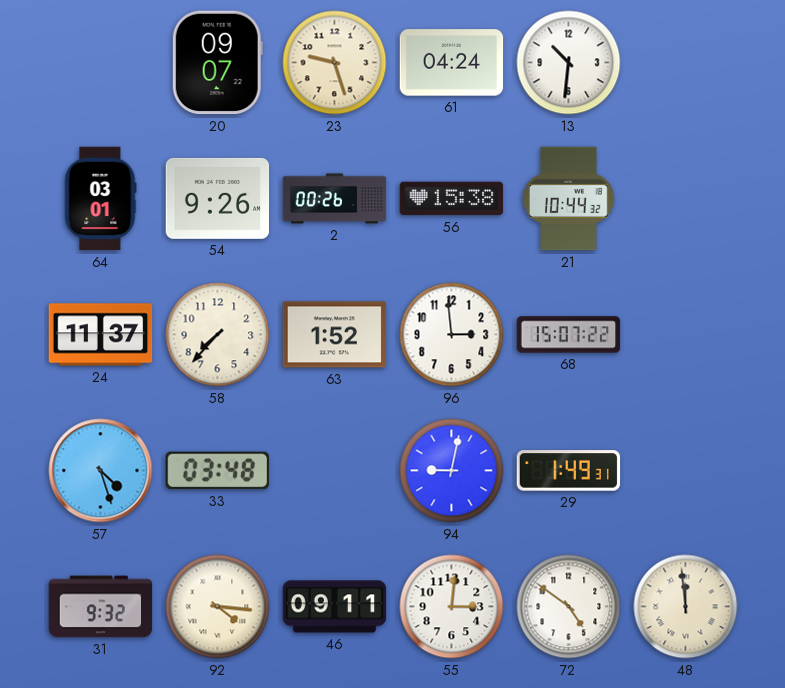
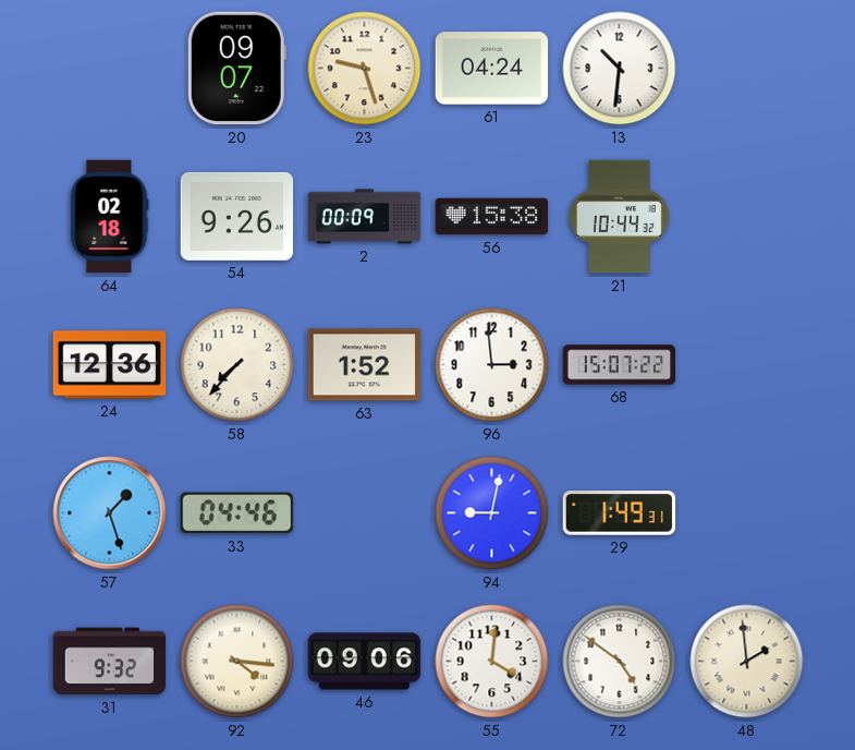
64: 03:01 -> 02:18 (110, 217)
2: 00:26 -> 00:09 (365, 217)
24: 11:37 -> 12:36 (110, 365)
57: 4:27 -> 1:27 (110, 513)
33: 03:48 -> 04:46 (236, 513)
46: 09:11 -> 09:06 (365, 662)
55: 3:01 -> 4:01 (492, 662)
48: 11:59 -> 1:59 (747, 662)
